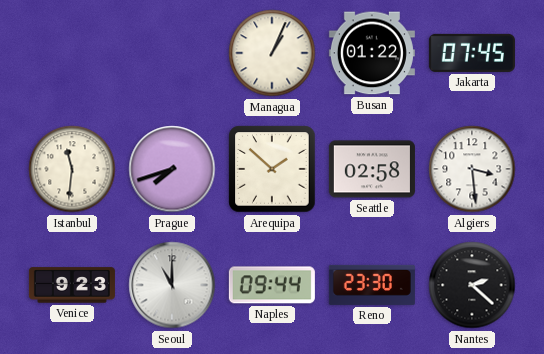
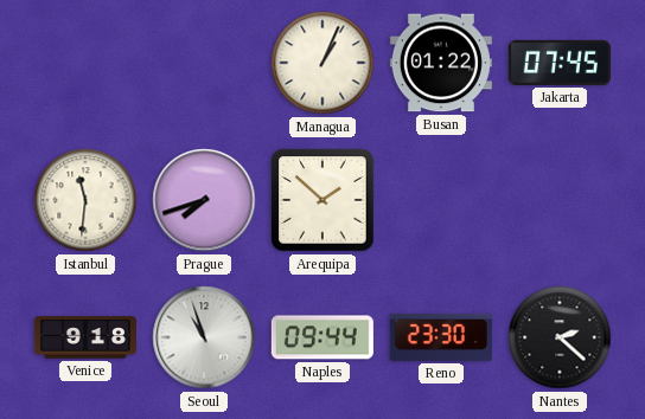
Seattle: 02:58 -> none (372, 169)
Algiers: 3:29 -> none (472, 169)
Venice: 9:23 -> 9:18 (85, 337)
Seoul: 11:00 -> 10:57 (204, 337)
